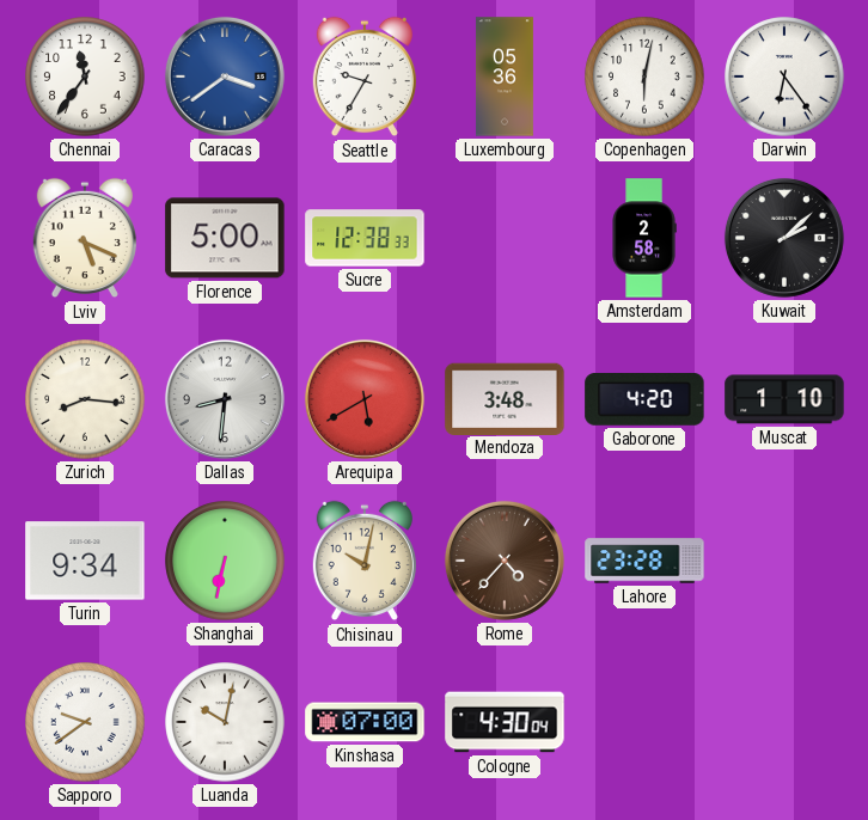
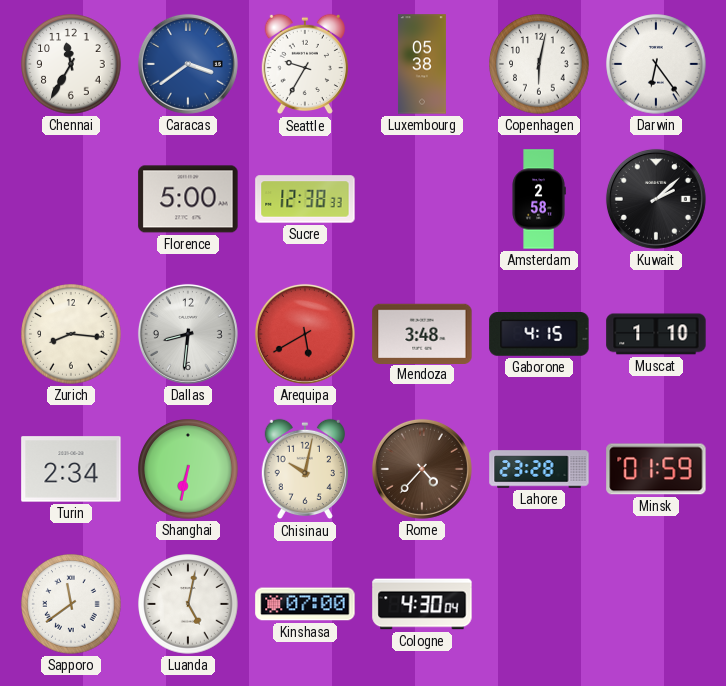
Chennai: 11:36 -> 11:35 (71, 64)
Luxembourg: 05:36 -> 05:38 (422, 64)
Lviv: 5:19 -> none (85, 238)
Gaborone: 4:20 -> 4:15 (539, 335)
Turin: 9:34 -> 2:34 (71, 469)
Minsk: none -> 01:59 (656, 469)
Sapporo: 9:39 -> 11:39 (71, 604)
Luanda: 10:02 -> 5:02 (188, 604)
